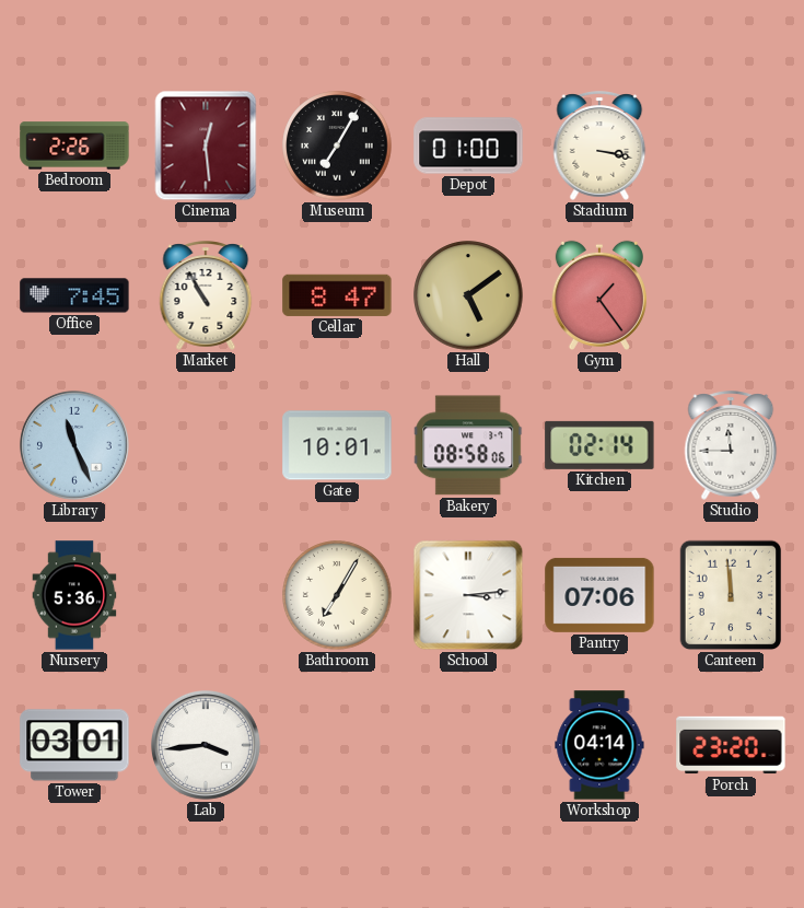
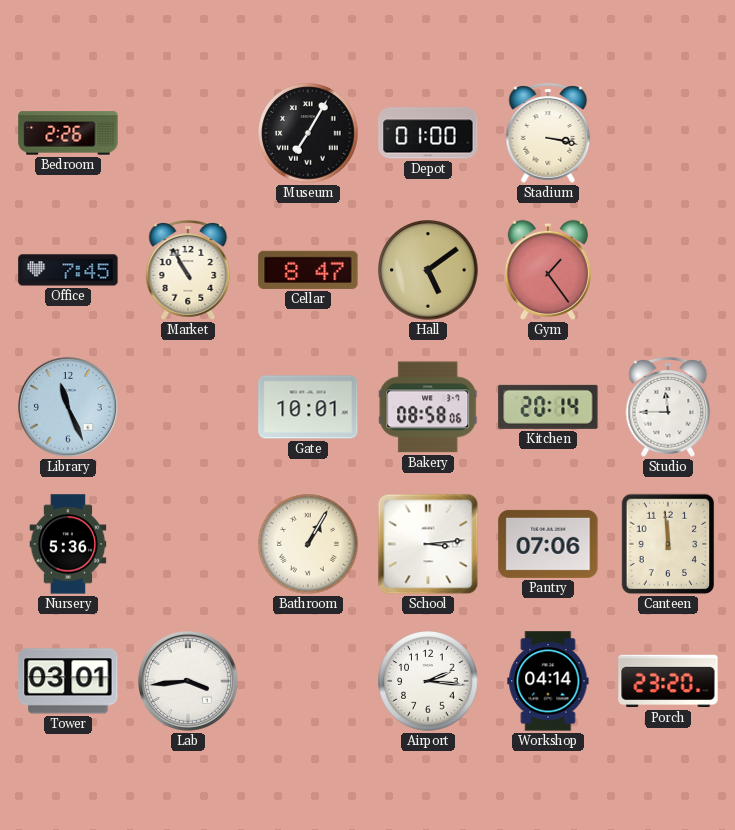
Cinema: 12:29 -> none (206, 145)
Kitchen: 02:14 -> 20:14 (548, 407)
Bathroom: 7:05 -> 1:05 (308, 544)
Airport: none -> 2:16 (428, 681)
